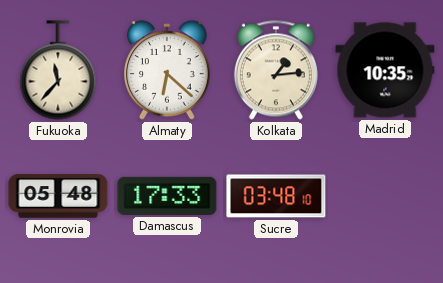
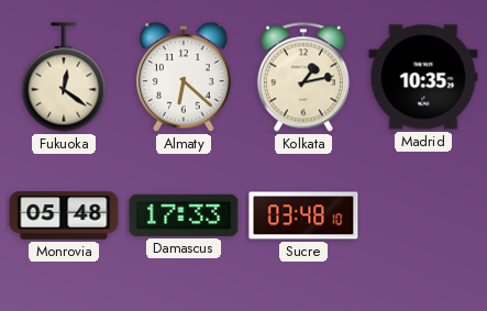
Fukuoka: 11:37 -> 12:21 (64, 77)
Kolkata: 1:14 -> 1:13 (303, 77)
